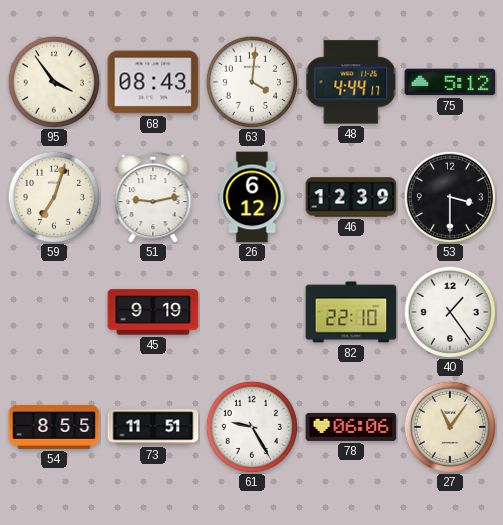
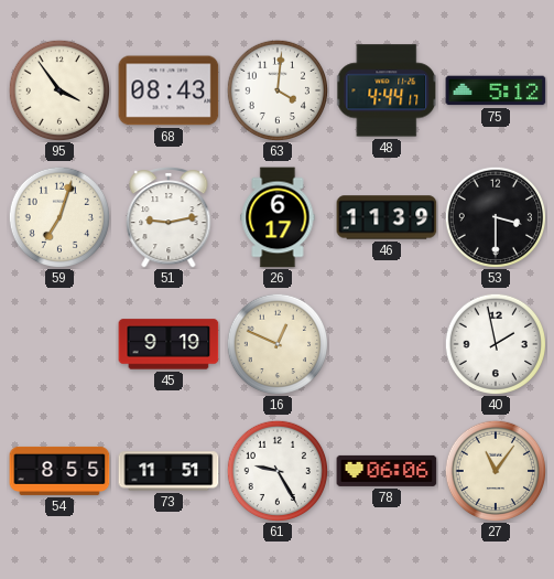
26: 6:12 -> 6:17 (278, 217)
46: 12:39 -> 11:39 (387, 217)
16: none -> 12:49 (276, 343)
82: 22:10 -> none (351, 312)
40: 1:24 -> 1:58 (495, 343)
